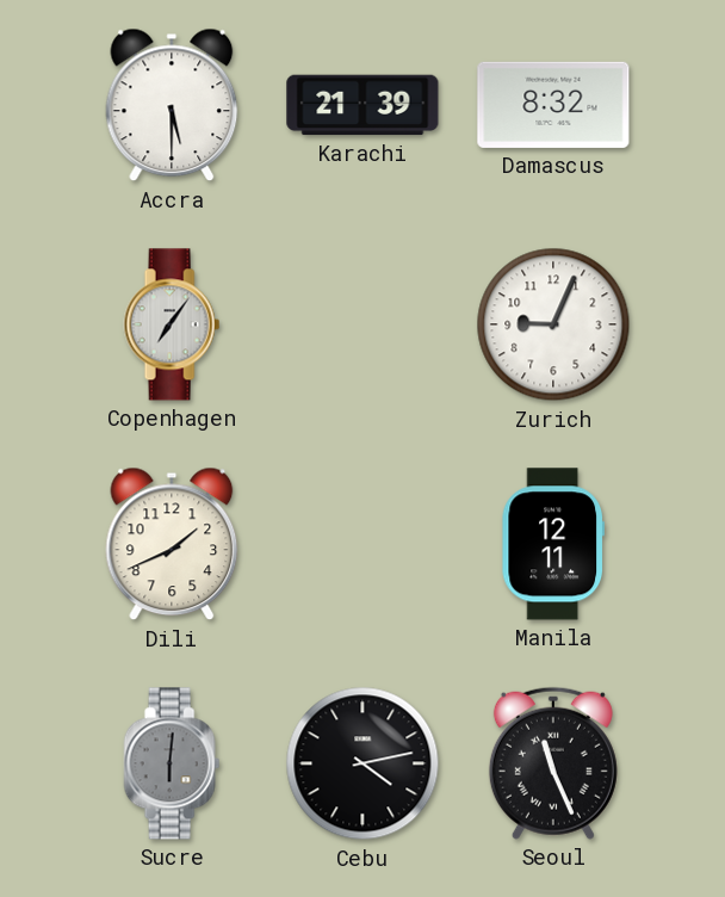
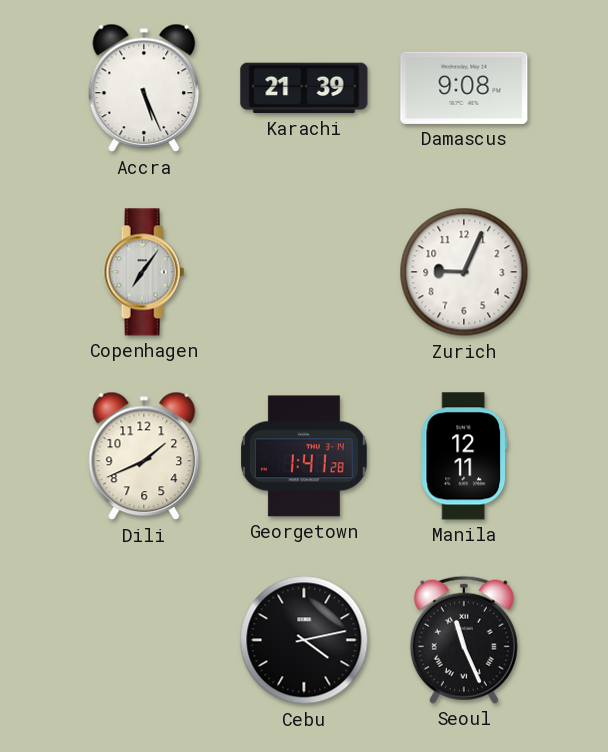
Accra: 5:30 -> 5:26 (144, 88)
Damascus: 8:32 -> 9:08 (464, 88)
Georgetown: none -> 1:41 (305, 456)
Sucre: 6:01 -> none (172, 763)
